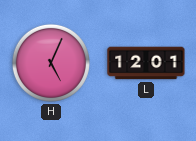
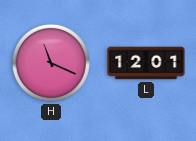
H: 5:04 -> 11:19 (51, 63)
